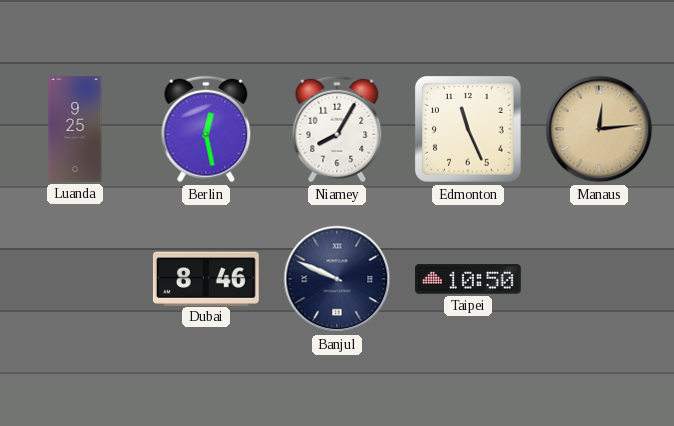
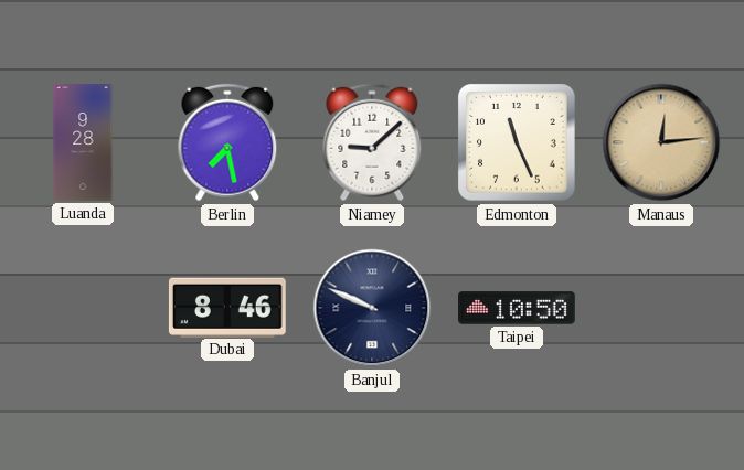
Luanda: 9:25 -> 9:28 (83, 143)
Berlin: 12:28 -> 7:28 (227, 142)
Niamey: 8:05 -> 9:08 (372, 142)
